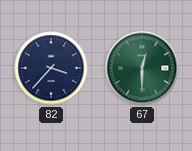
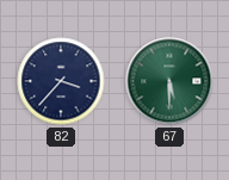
67: 12:30 -> 5:30 (169, 81)
